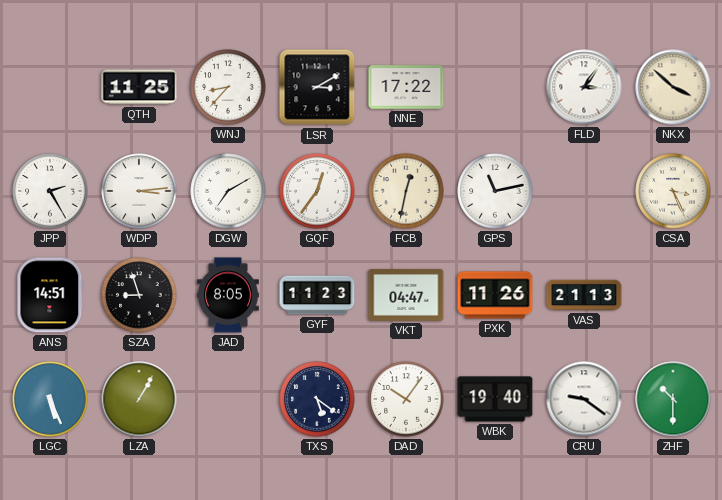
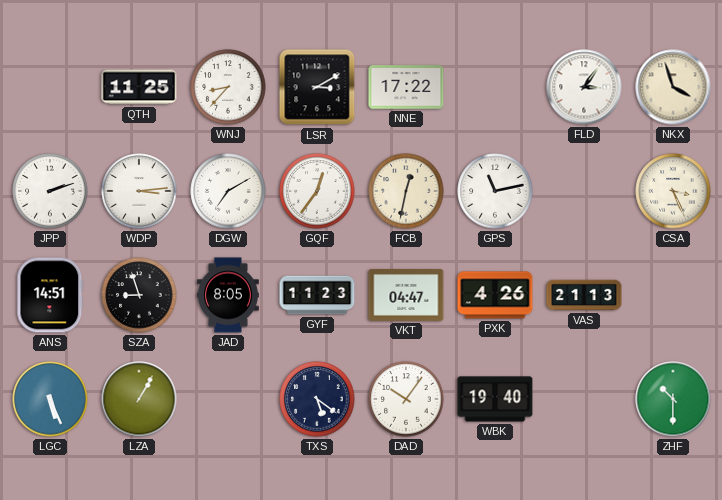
NKX: 3:52 -> 3:57 (673, 87)
JPP: 2:25 -> 2:12 (50, 191)
PXK: 11:26 -> 4:26 (495, 295)
CRU: 9:21 -> none (584, 399)
